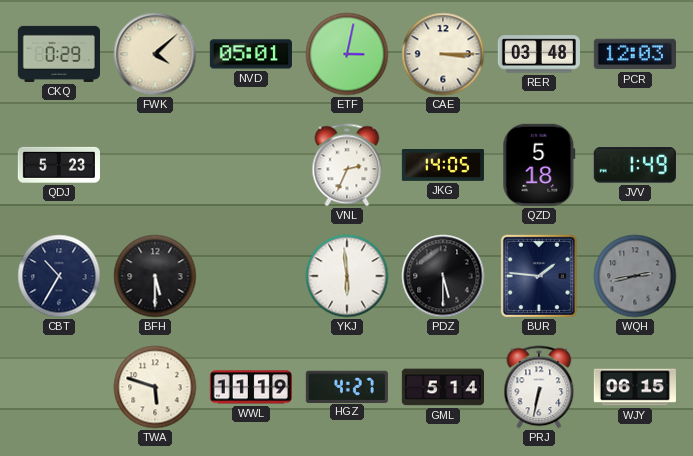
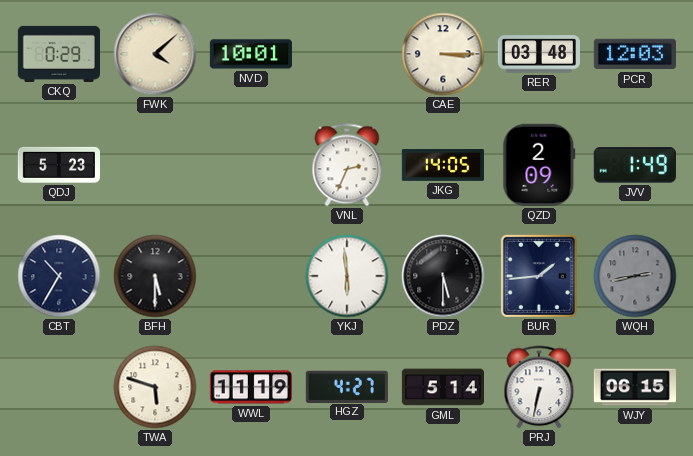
NVD: 05:01 -> 10:01 (251, 54)
ETF: 3:02 -> none (347, 54)
QZD: 5:18 -> 2:09 (539, 165)
BUR: 1:46 -> 1:44 (539, 276)
